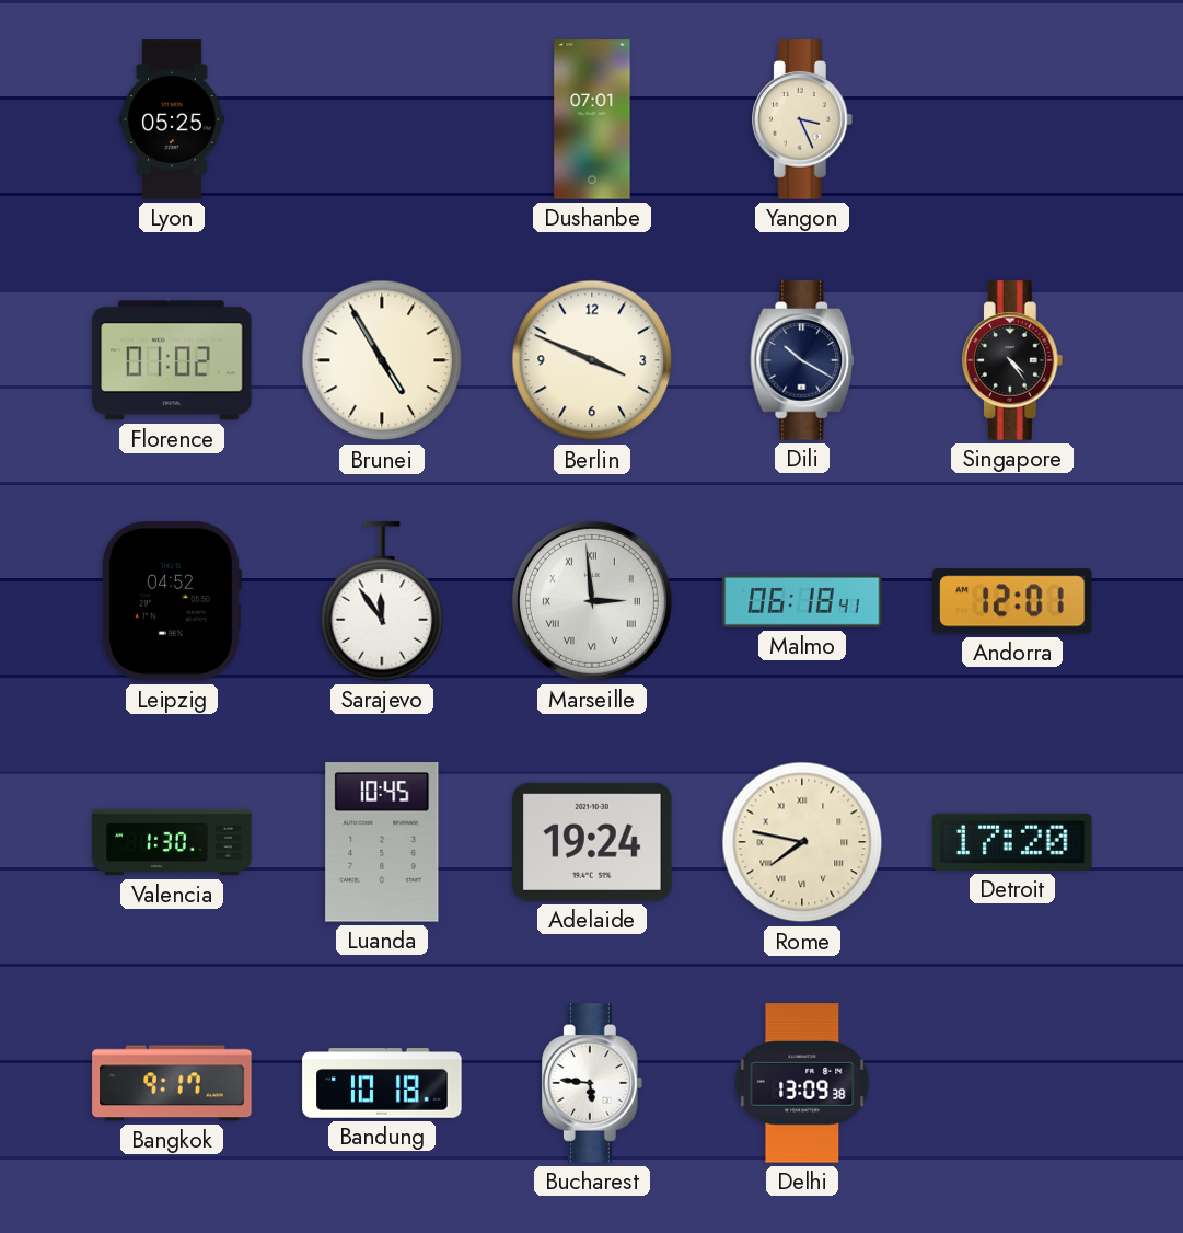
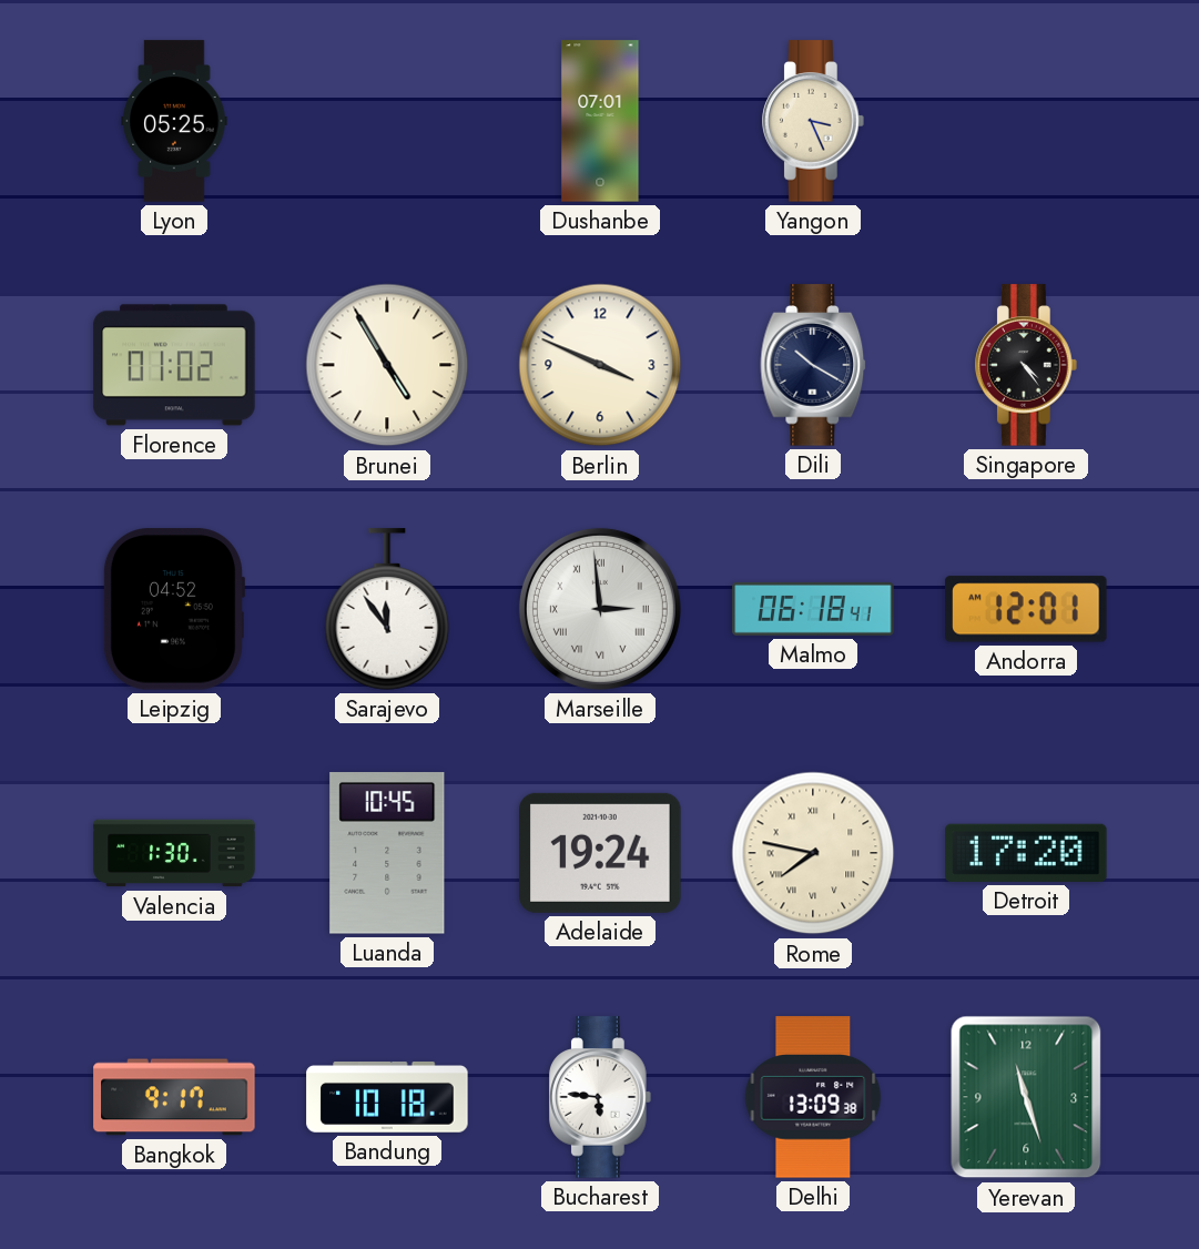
Yerevan: none -> 11:27 (1026, 1097)
